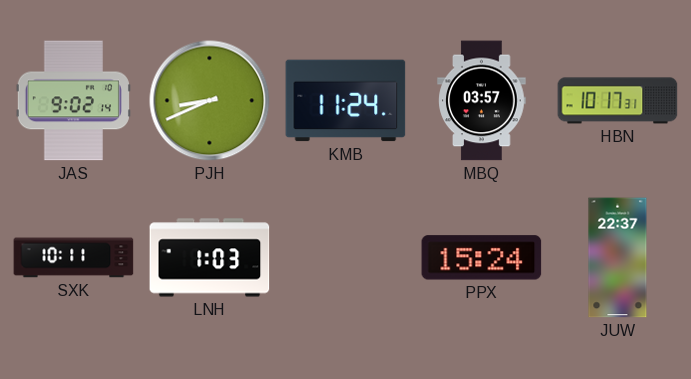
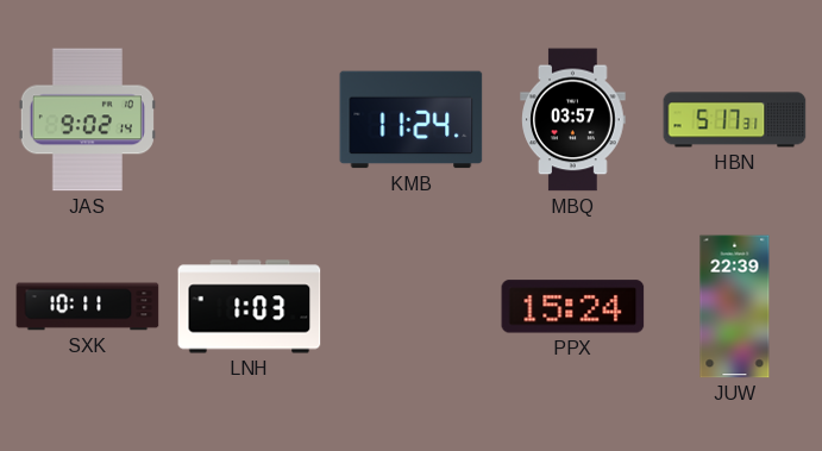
PJH: 8:41 -> none (210, 101)
HBN: 10:17 -> 5:17 (735, 120)
JUW: 22:37 -> 22:39 (735, 307)
